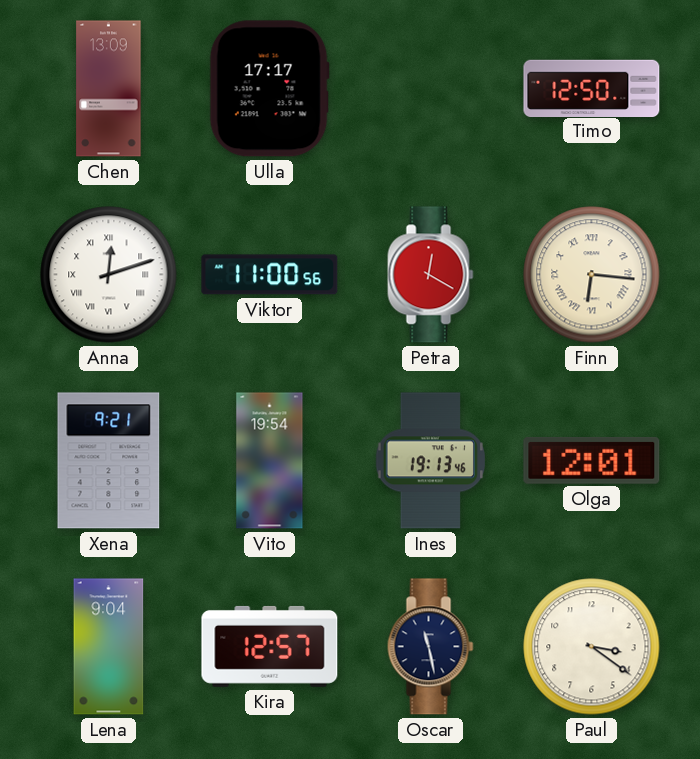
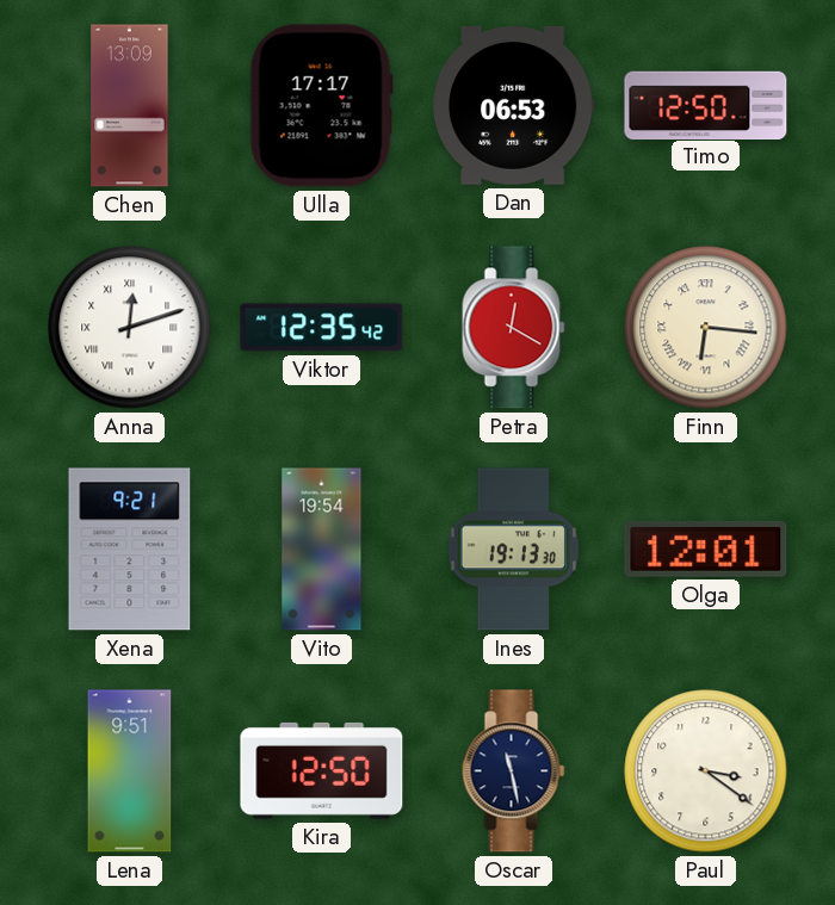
Dan: none -> 06:53 (513, 105)
Viktor: 11:00 -> 12:35 (322, 328)
Ines: 19:13:46 -> 19:13:30 (513, 550)
Lena: 9:04 -> 9:51 (130, 771)
Kira: 12:57 -> 12:50 (322, 770)
